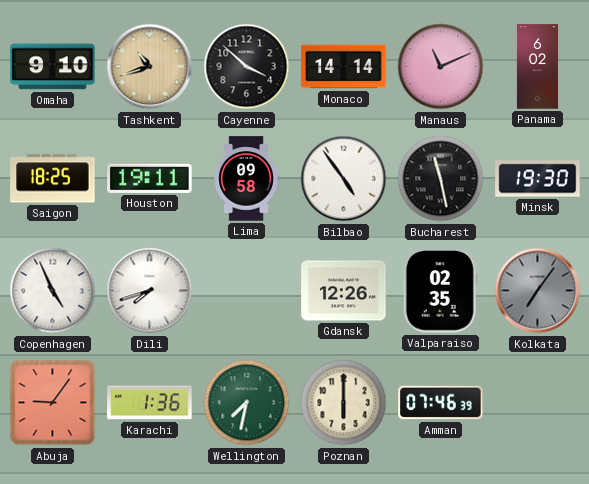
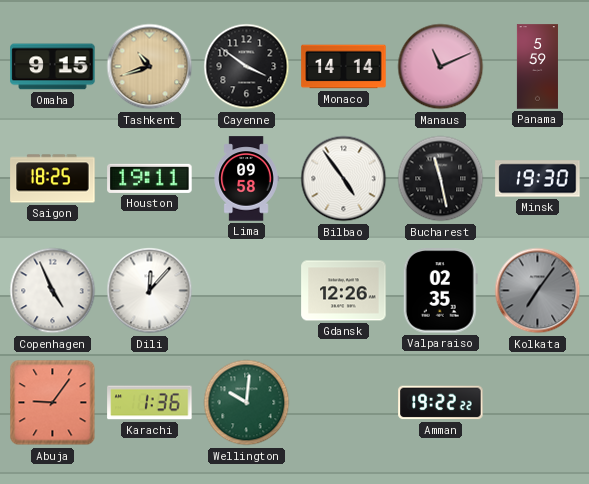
Omaha: 9:10 -> 9:15 (53, 67)
Cayenne: 3:52 -> 3:51 (247, 67)
Panama: 6:02 -> 5:59 (537, 67)
Dili: 7:42 -> 12:07 (150, 291)
Wellington: 7:32 -> 10:01 (247, 403)
Poznan: 6:00 -> none (344, 403)
Amman: 07:46 -> 19:22 (441, 403)
